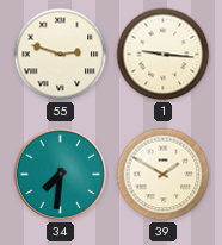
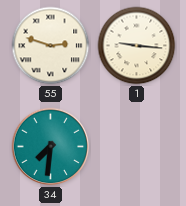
39: 1:50 -> none (164, 175)
